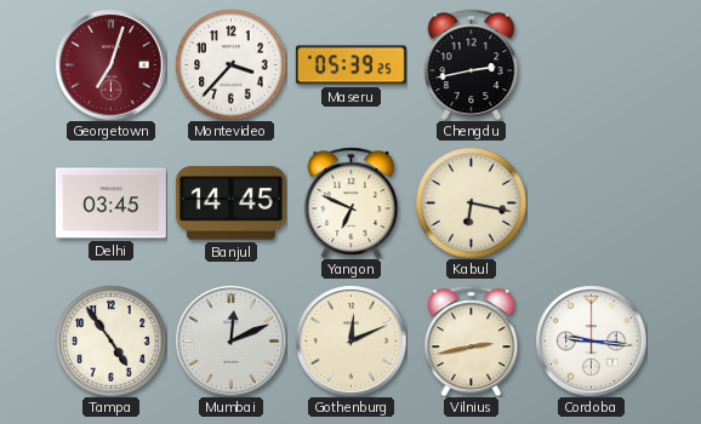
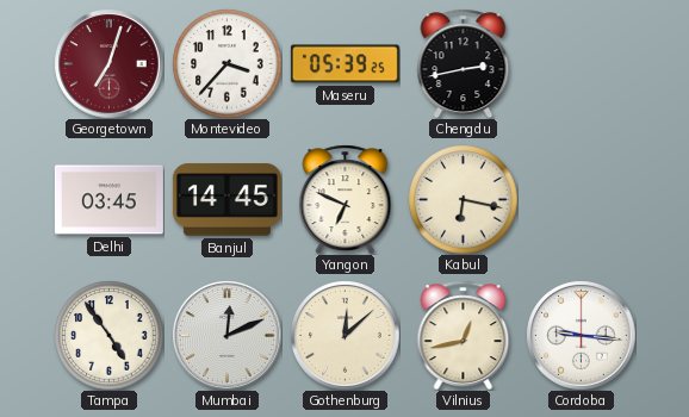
Gothenburg: 12:11 -> 12:08 (344, 335)
Vilnius: 2:43 -> 12:43 (464, 335)
